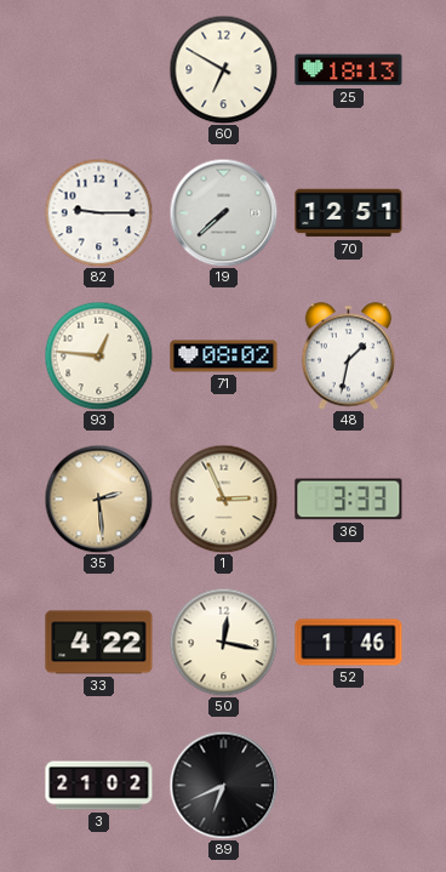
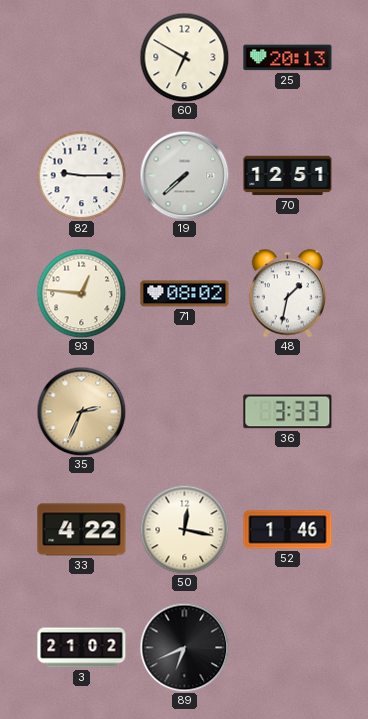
25: 18:13 -> 20:13 (288, 58)
35: 2:29 -> 2:34 (81, 411)
1: 2:56 -> none (223, 498)
